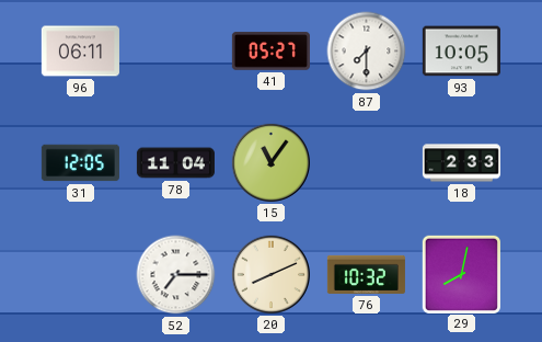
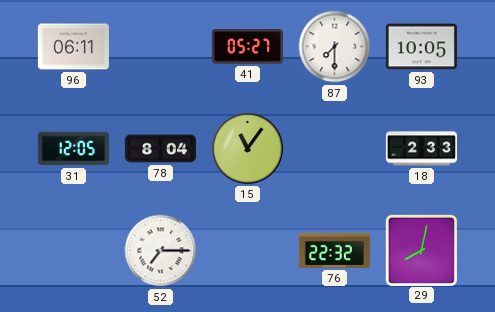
78: 11:04 -> 8:04 (160, 149)
20: 8:11 -> none (270, 274)
76: 10:32 -> 22:32 (334, 250)
